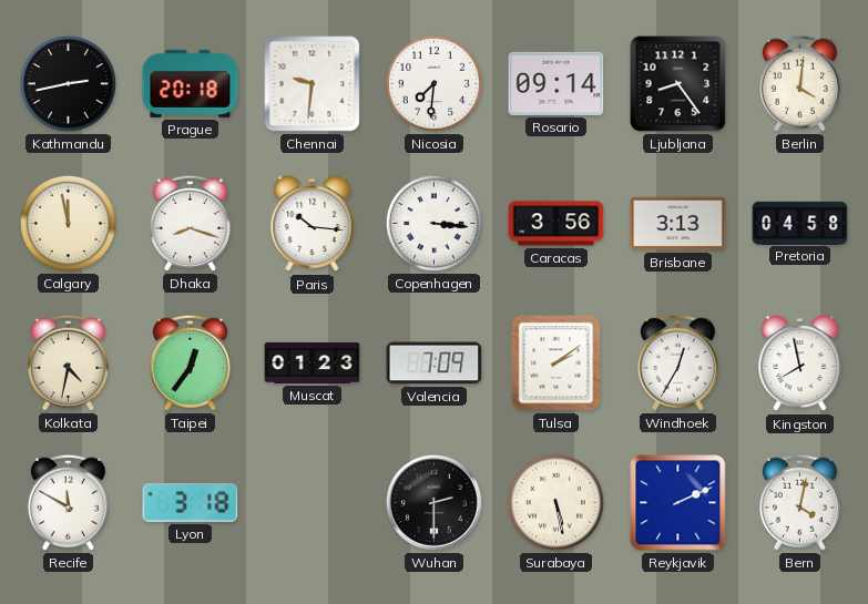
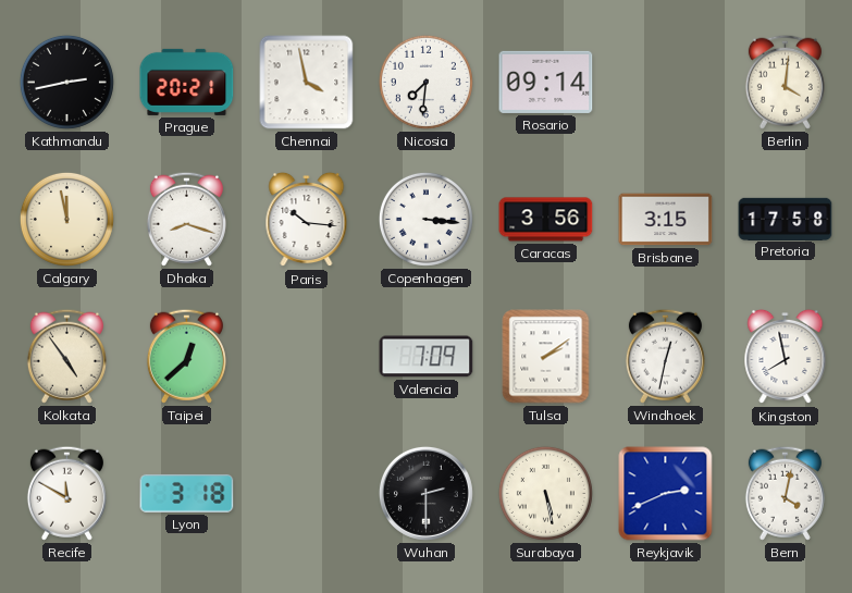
Prague: 20:18 -> 20:21 (187, 82)
Chennai: 9:31 -> 3:58 (307, 83)
Ljubljana: 8:24 -> none (678, 84)
Brisbane: 3:13 -> 3:15 (666, 220)
Pretoria: 04:58 -> 17:58 (786, 219)
Kolkata: 4:32 -> 4:54 (66, 356)
Taipei: 12:36 -> 12:38 (186, 356)
Muscat: 01:23 -> none (313, 362)
Windhoek: 12:35 -> 12:32 (665, 356)
Reykjavik: 2:11 -> 2:41 (666, 494)
